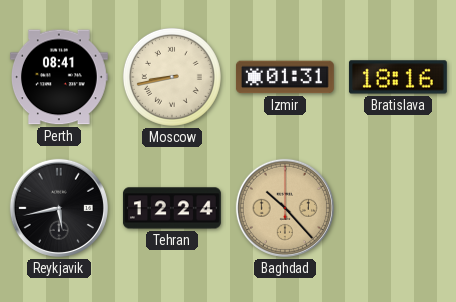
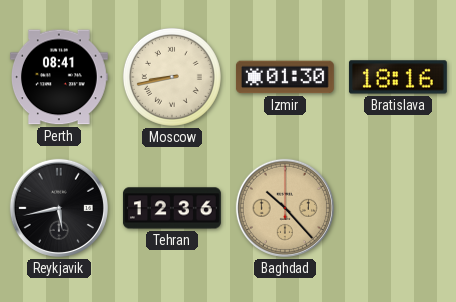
Izmir: 01:31 -> 01:30 (285, 77)
Tehran: 12:24 -> 12:36 (172, 208)
